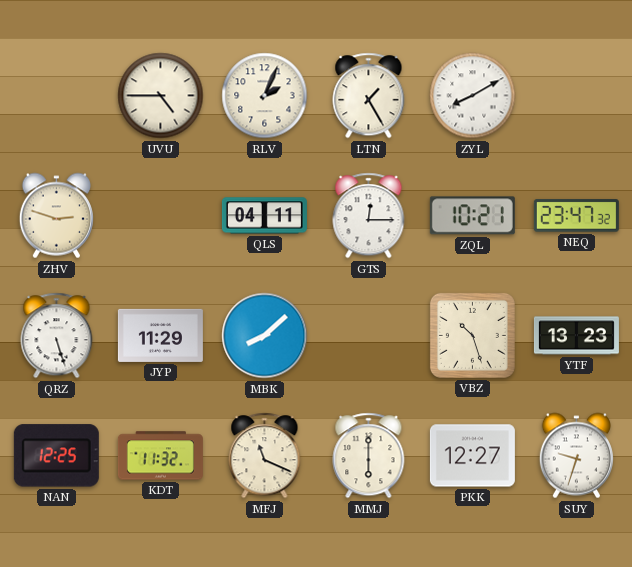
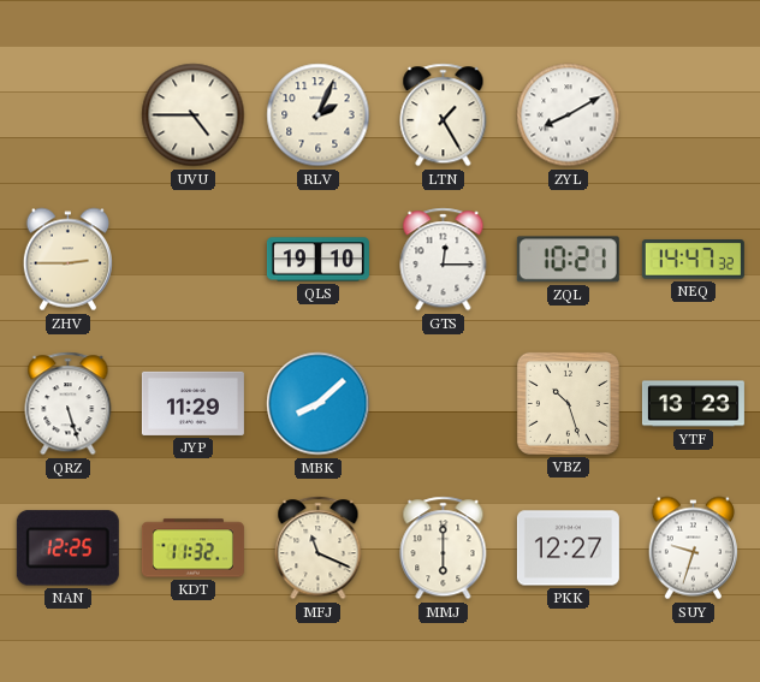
ZHV: 2:48 -> 2:45 (67, 260)
QLS: 04:11 -> 19:10 (317, 260)
NEQ: 23:47 -> 14:47 (693, 260)
